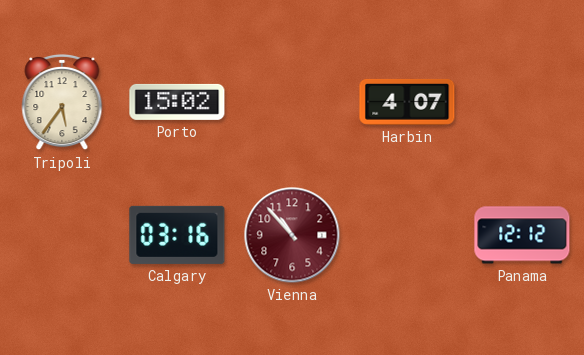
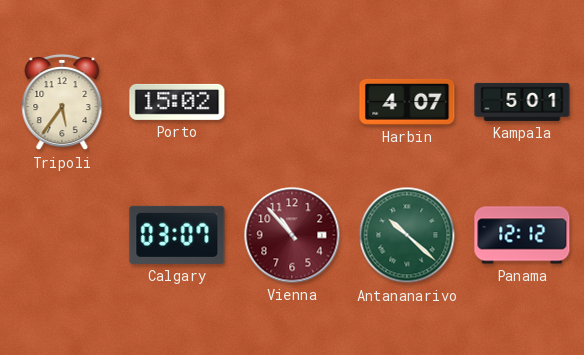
Kampala: none -> 5:01 (522, 102)
Calgary: 03:16 -> 03:07 (177, 235)
Antananarivo: none -> 10:22 (407, 235)
